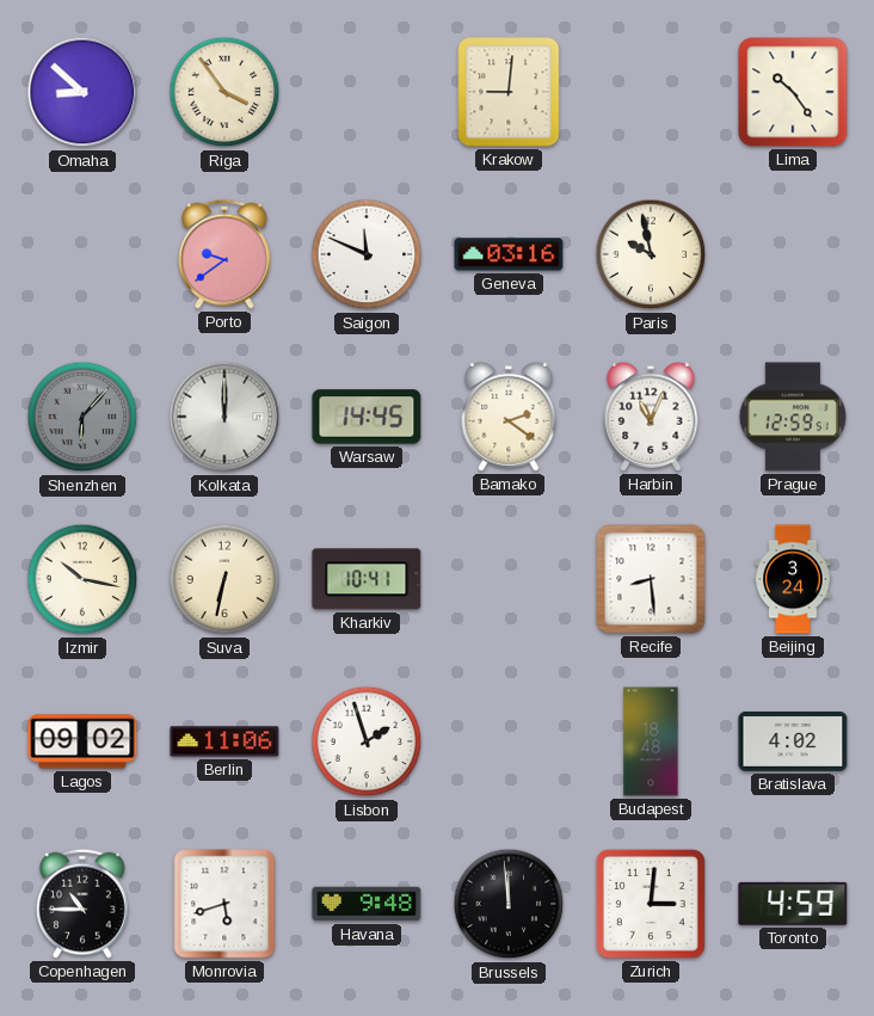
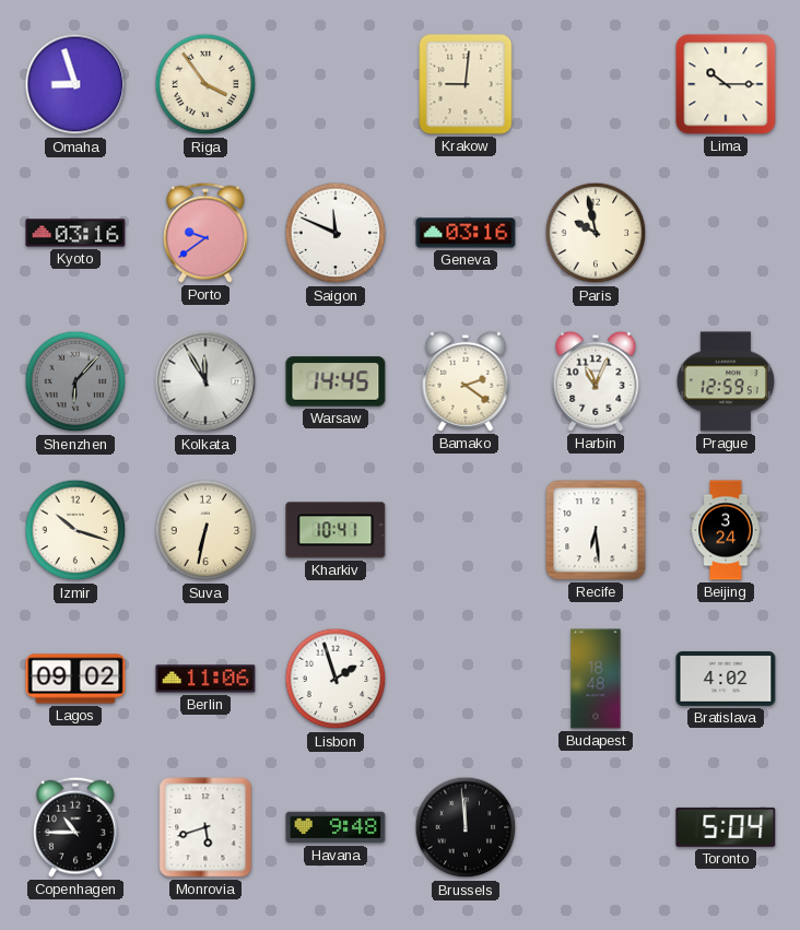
Omaha: 8:52 -> 8:57 (75, 84)
Lima: 10:24 -> 10:15 (726, 84)
Kyoto: none -> 03:16 (75, 233)
Kolkata: 12:00 -> 11:55 (205, 381)
Izmir: 10:17 -> 10:18 (75, 530)
Recife: 8:29 -> 6:29 (596, 530)
Zurich: 3:01 -> none (651, 904)
Toronto: 4:59 -> 5:04 (726, 827)
